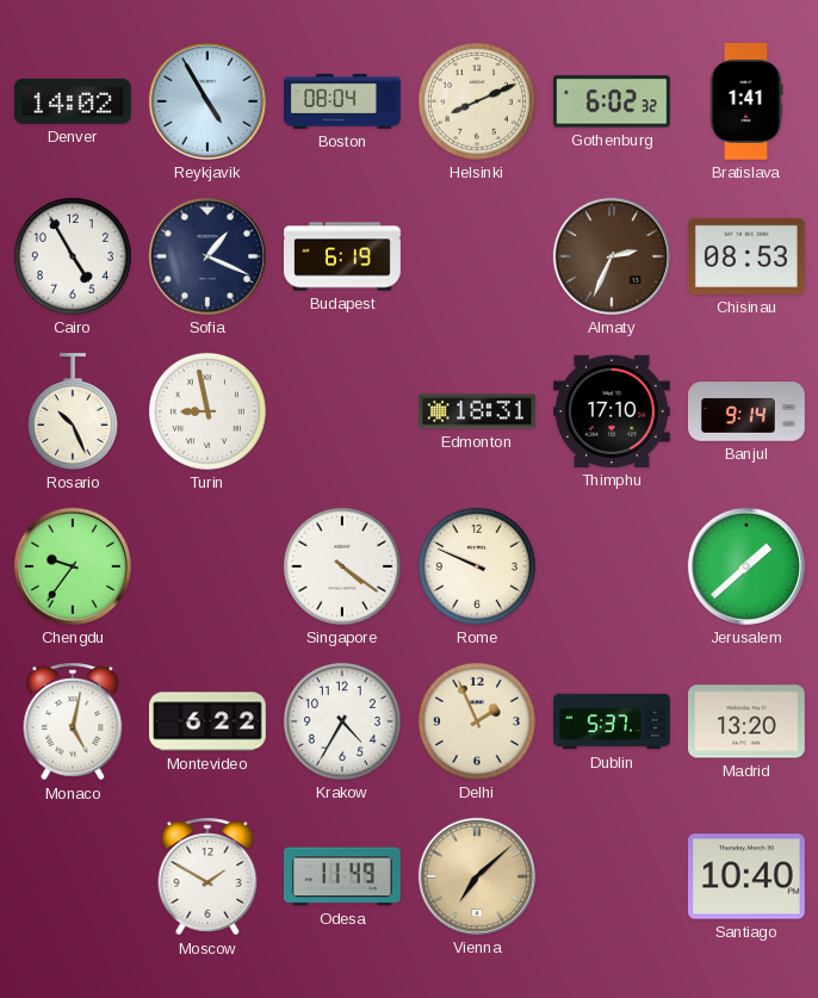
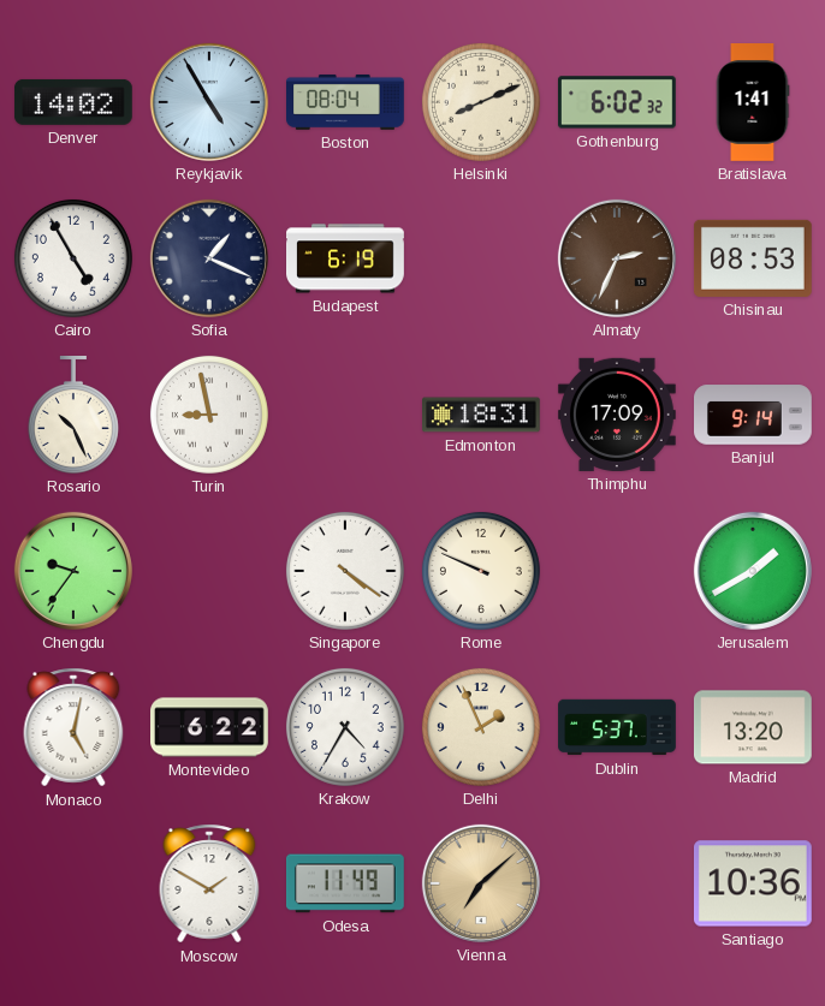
Thimphu: 17:10 -> 17:09 (617, 415)
Jerusalem: 1:38 -> 1:40 (753, 571)
Santiago: 10:40 -> 10:36 (753, 883)
